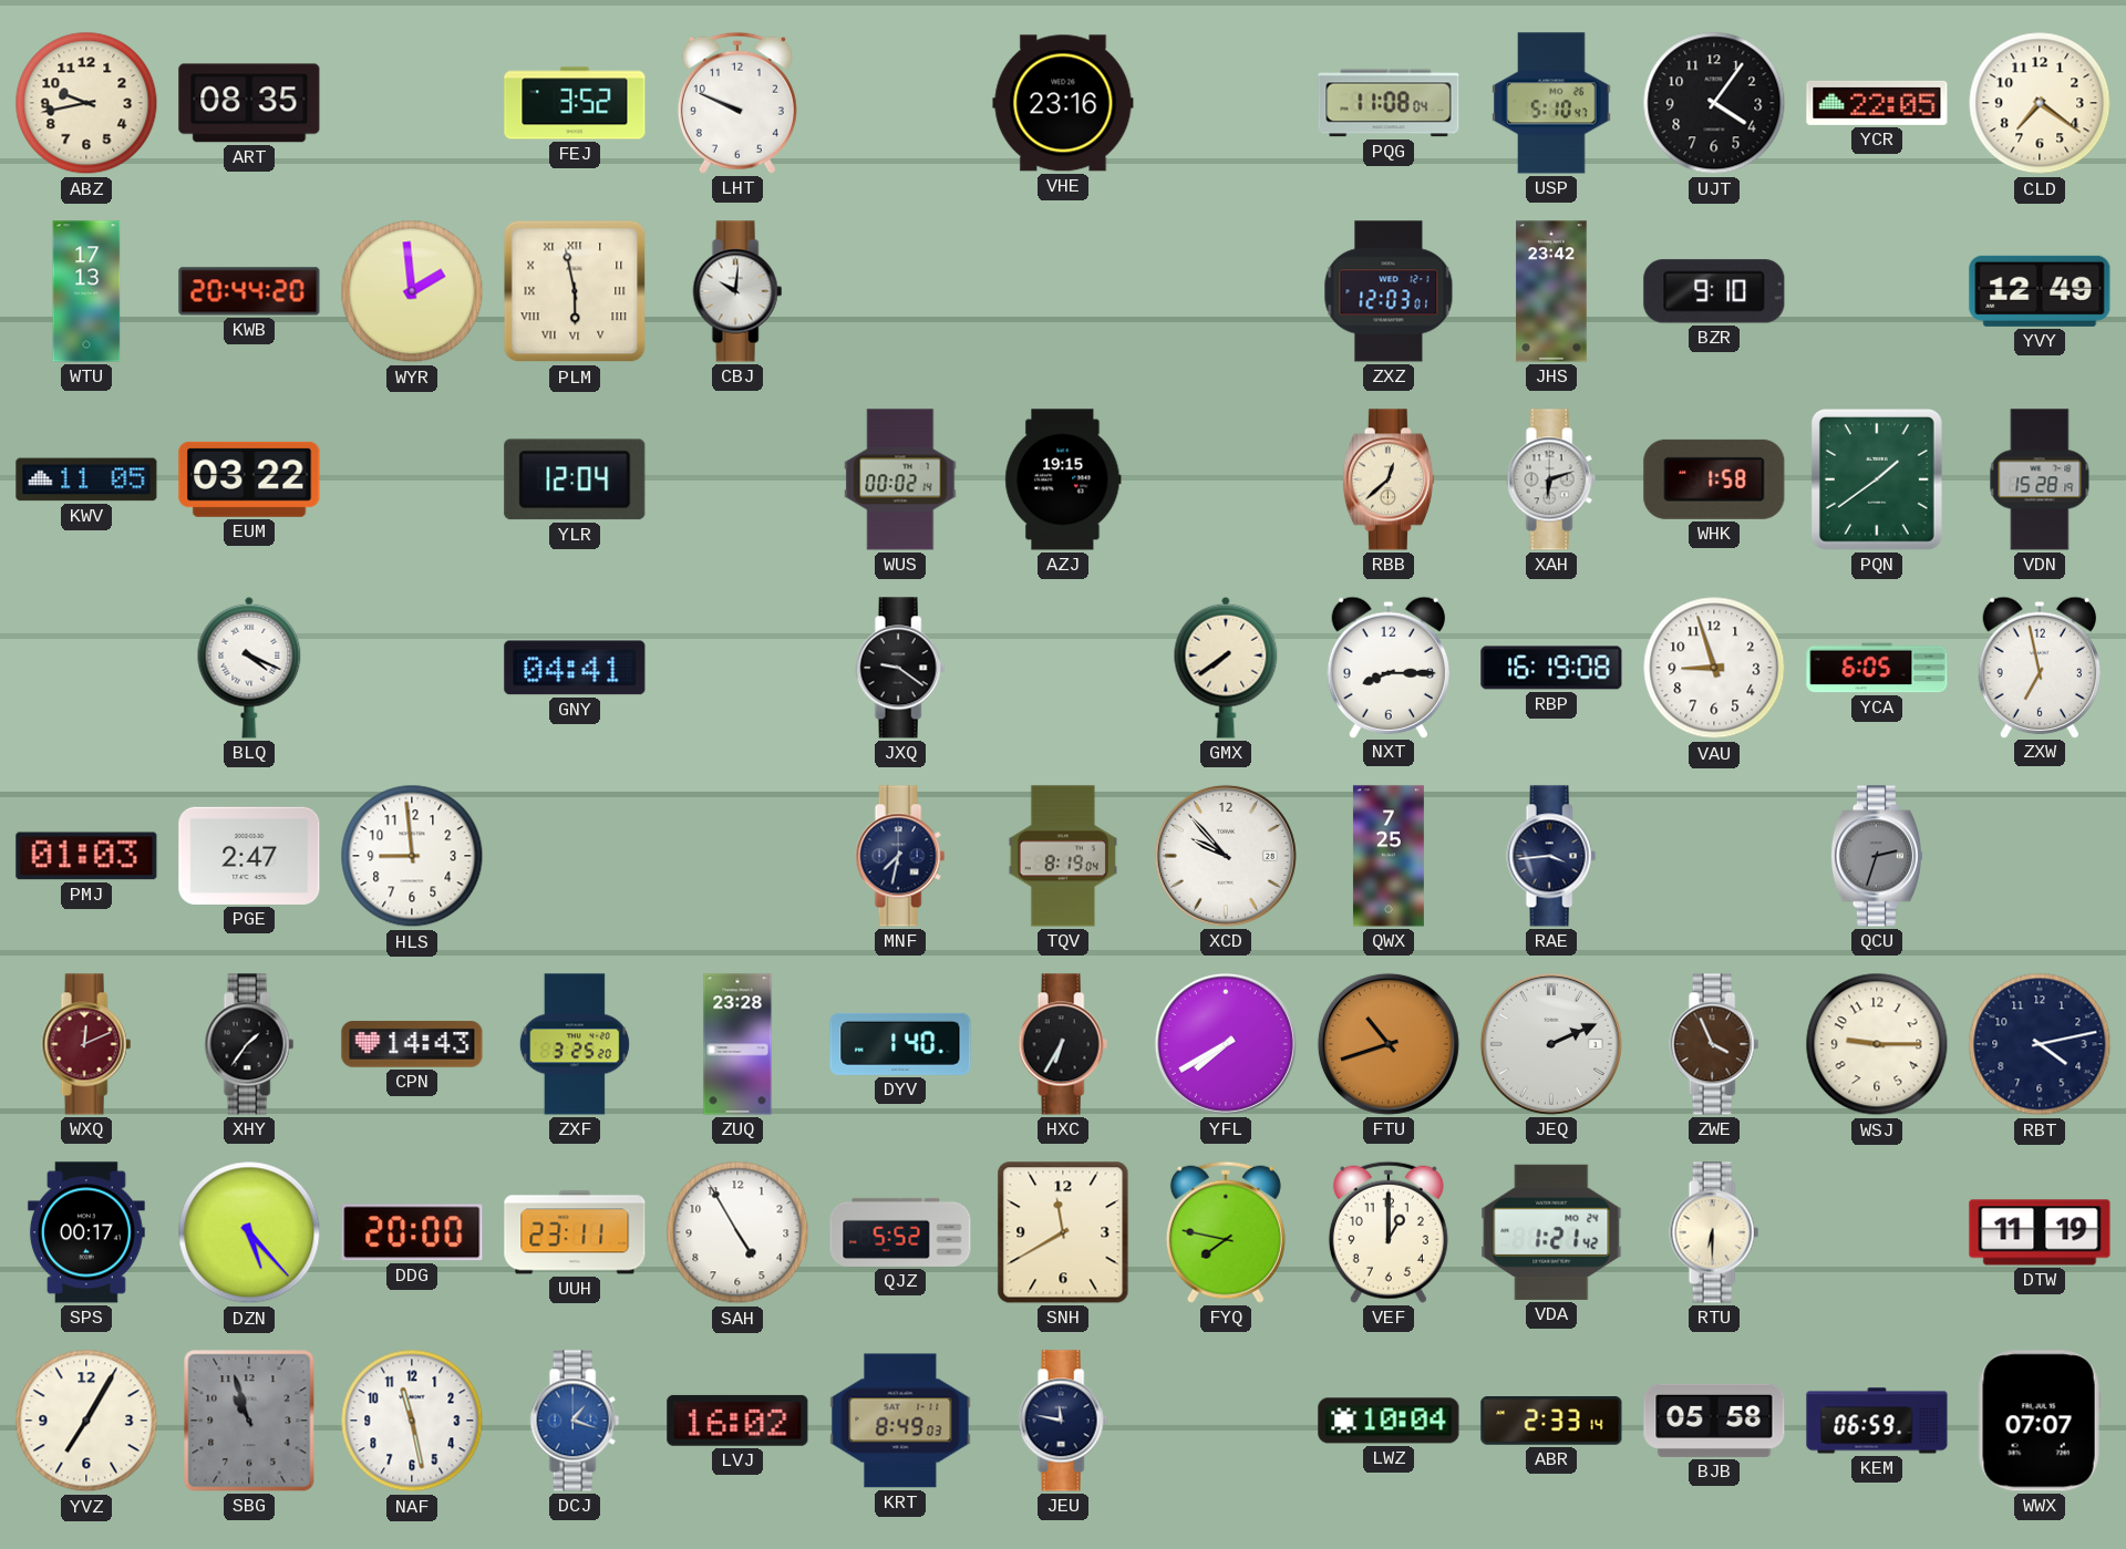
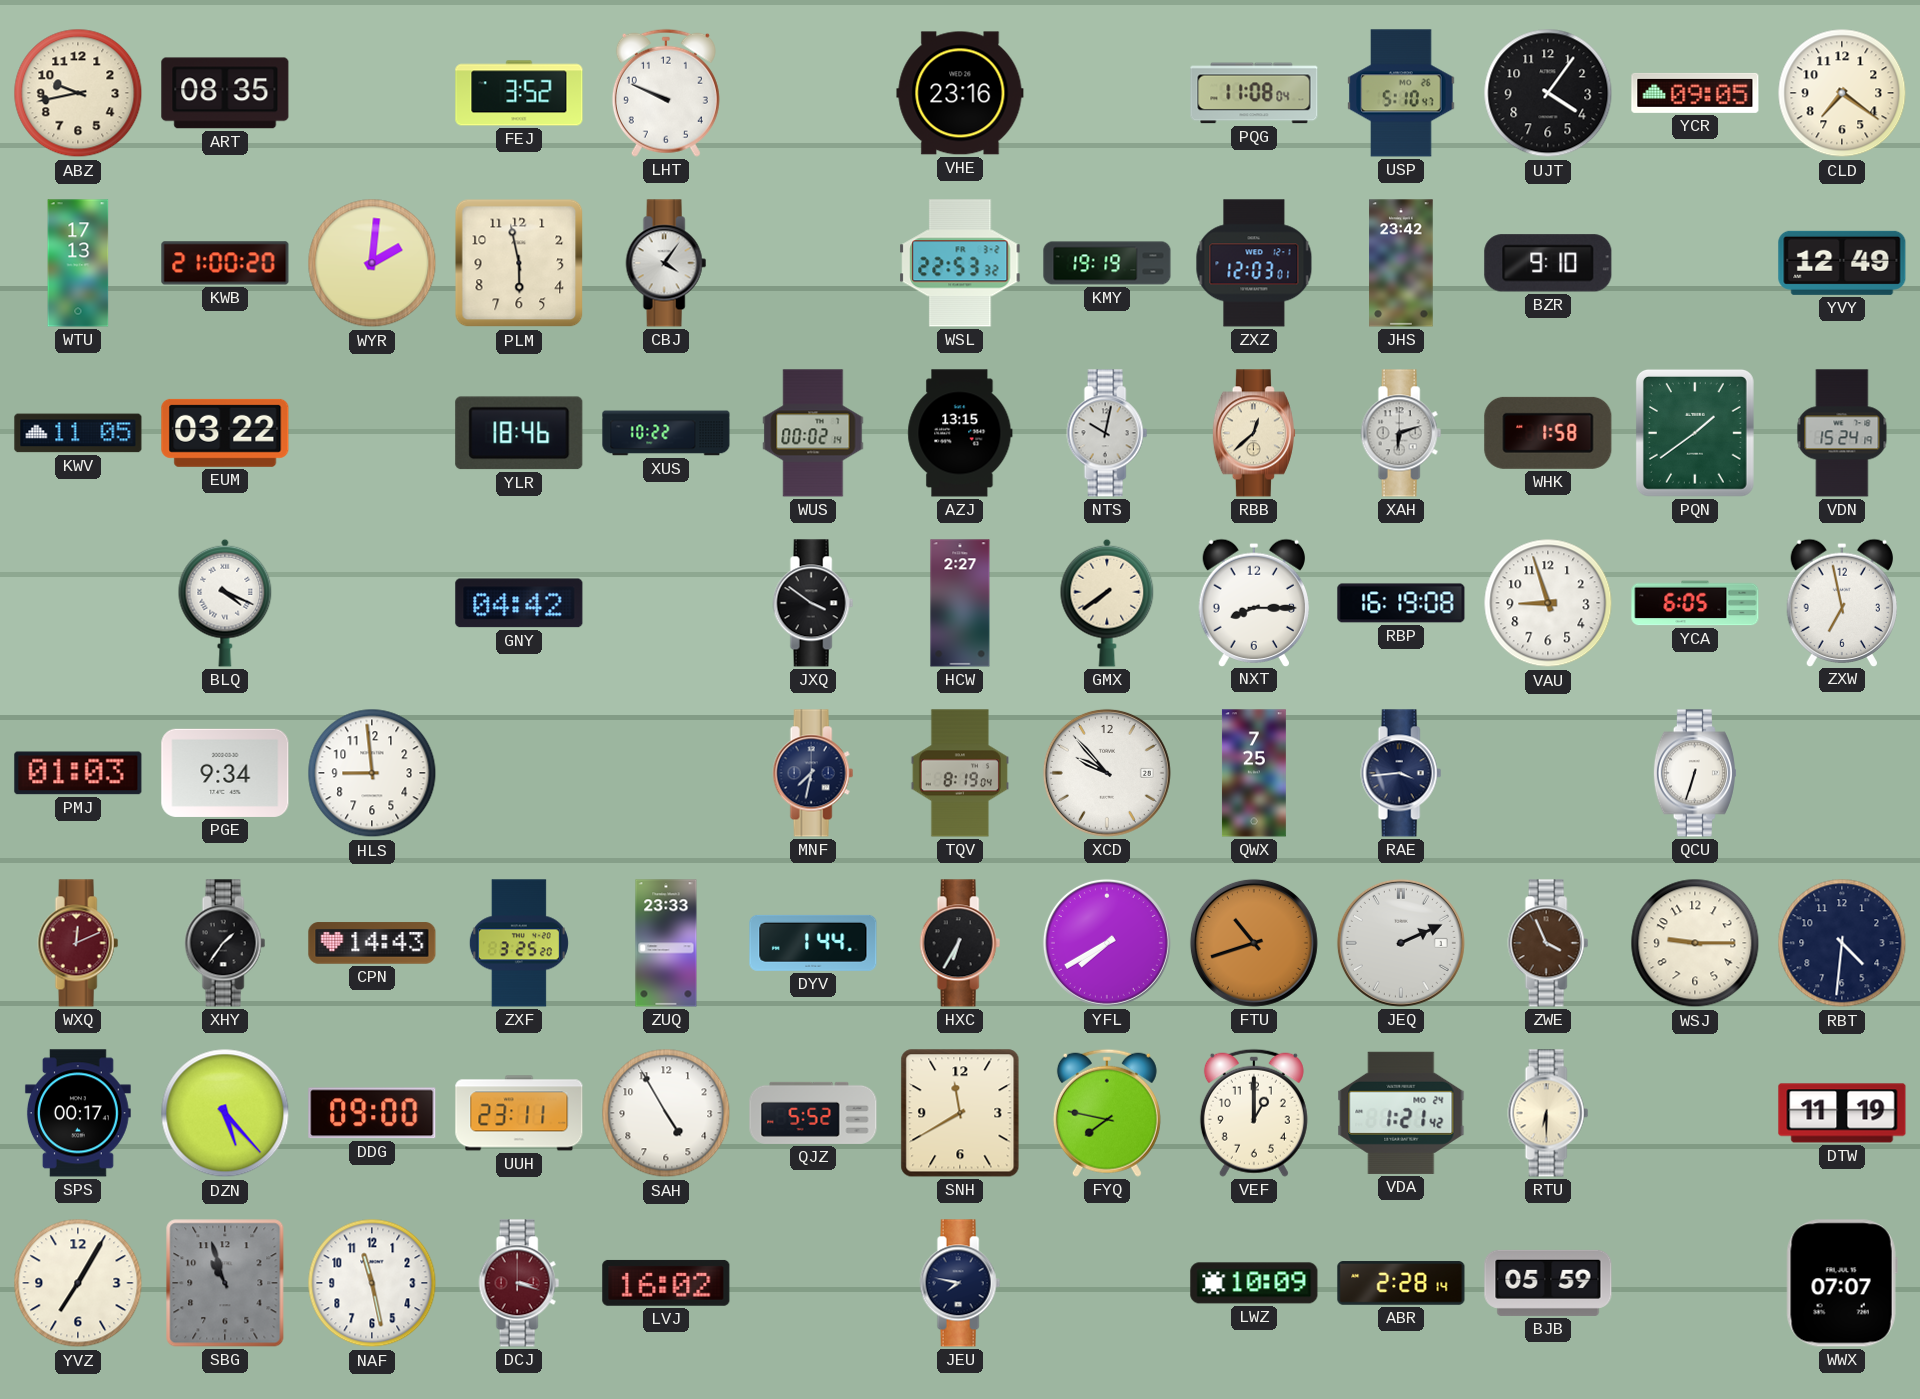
YCR: 22:05 -> 09:05 (1695, 93)
KWB: 20:44 -> 21:00 (225, 263)
WYR: 1:59 -> 2:01 (372, 263)
PLM numerals: Roman -> Arabic (519, 263)
CBJ: 10:01 -> 4:06 (666, 263)
WSL: none -> 22:53 (960, 263)
KMY: none -> 19:19 (1107, 263)
YLR: 12:04 -> 18:46 (519, 433)
XUS: none -> 10:22 (666, 433)
AZJ: 19:15 -> 13:15 (960, 433)
NTS: none -> 10:02 (1107, 433)
VDN: 15:28 -> 15:24 (1842, 433)
GNY: 04:41 -> 04:42 (519, 603)
JXQ: 9:21 -> 3:51 (813, 603)
HCW: none -> 2:27 (960, 603)
PGE: 2:47 -> 9:34 (225, 773)
QCU: 2:33 -> 6:33 (1695, 773)
QCU dial: grey -> white (1695, 773)
ZUQ: 23:28 -> 23:33 (666, 943)
DYV: 1:40 -> 1:44 (813, 943)
RBT: 4:13 -> 4:31 (1842, 943)
DDG: 20:00 -> 09:00 (372, 1113)
DCJ: 1:18 -> 3:18 (519, 1283)
DCJ dial: blue -> burgundy (519, 1283)
KRT: 8:49 -> none (900, 1421)
JEU: 11:47 -> 7:47 (960, 1283)
LWZ: 10:04 -> 10:09 (1254, 1283)
ABR: 2:33 -> 2:28 (1401, 1283)
BJB: 05:58 -> 05:59 (1548, 1283)
KEM: 06:59 -> none (1877, 1421)
